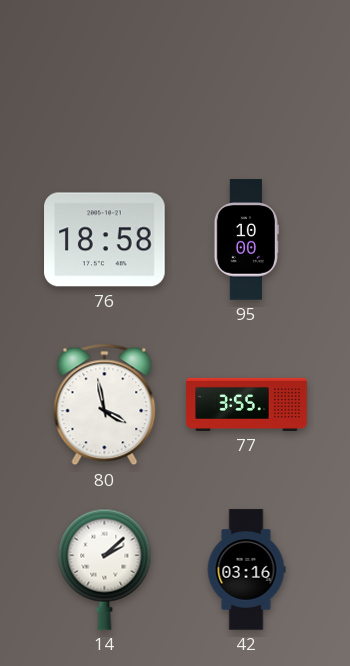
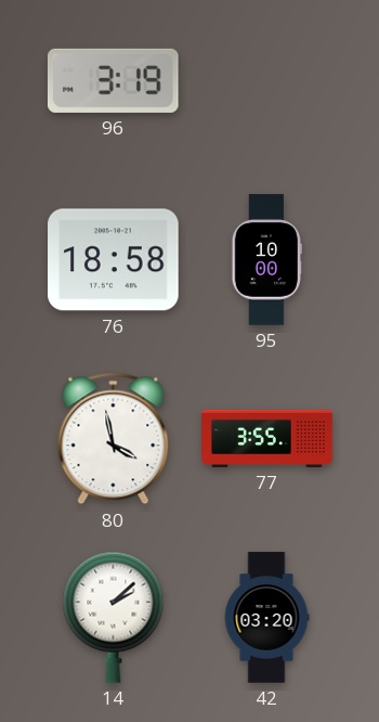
96: none -> 3:19 (113, 80)
42: 03:16 -> 03:20 (266, 618)
